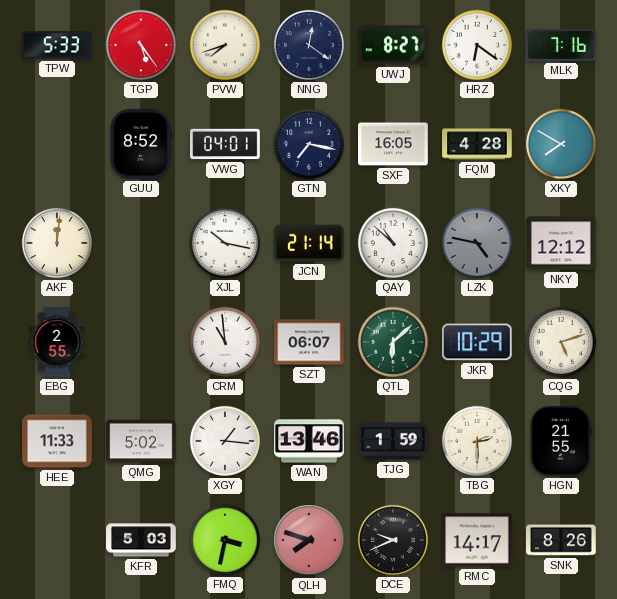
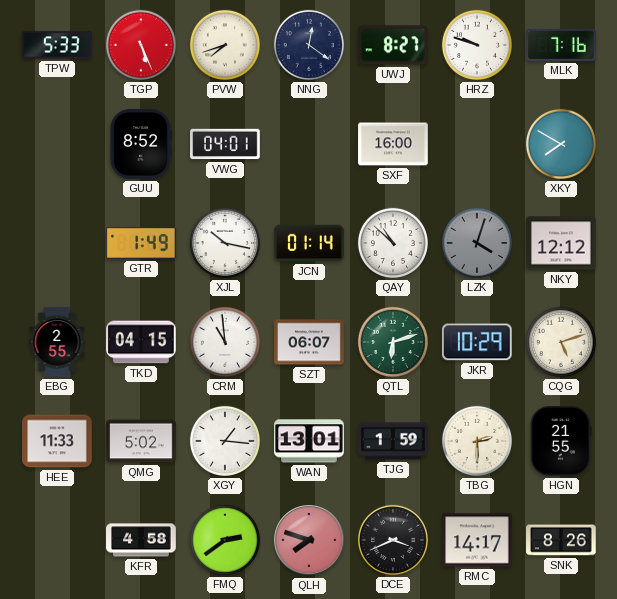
TGP: 5:24 -> 5:26 (141, 45)
HRZ: 6:21 -> 9:48 (477, 45)
GTN: 7:17 -> none (309, 144)
SXF: 16:05 -> 16:00 (393, 144)
FQM: 4:28 -> none (477, 144)
AKF: 12:01 -> none (57, 243)
GTR: none -> 1:49 (141, 243)
JCN: 21:14 -> 01:14 (309, 243)
LZK: 4:47 -> 4:03 (477, 243)
TKD: none -> 04:15 (141, 342)
QTL: 6:08 -> 6:12 (393, 342)
WAN: 13:46 -> 13:01 (309, 441)
KFR: 5:03 -> 4:58 (141, 540)
FMQ: 3:32 -> 2:39 (225, 540)
DCE: 9:41 -> 3:41 (393, 540)
